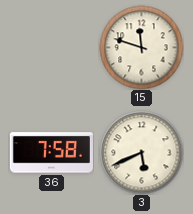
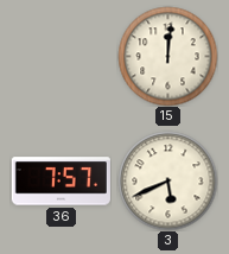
15: 11:48 -> 12:01 (167, 56)
36: 7:58 -> 7:57 (61, 182)
